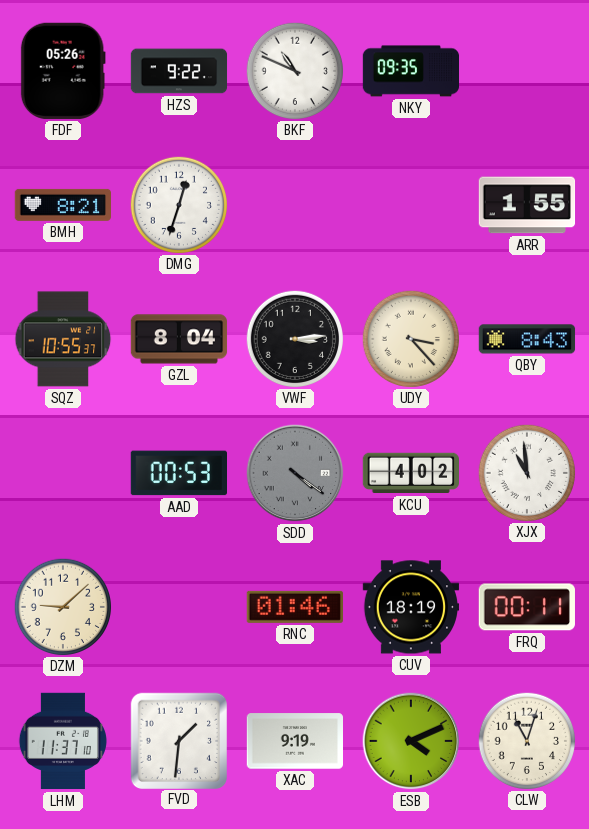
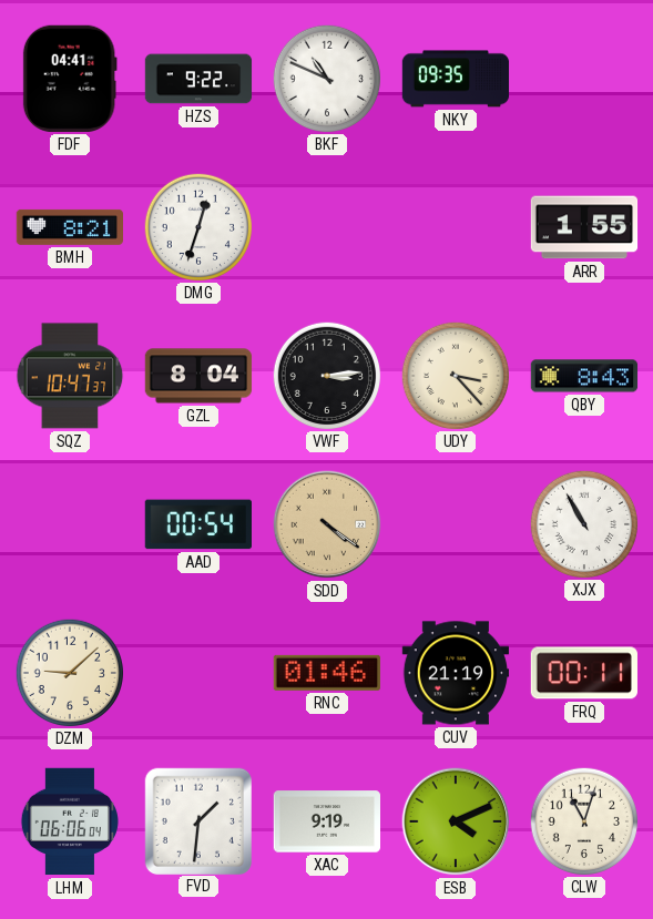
FDF: 05:26 -> 04:41 (70, 79)
SQZ: 10:55 -> 10:47 (70, 376)
AAD: 00:53 -> 00:54 (197, 524)
SDD dial: grey -> champagne (327, 524)
KCU: 4:02 -> none (410, 473)
XJX: 10:59 -> 10:55 (583, 523)
CUV: 18:19 -> 21:19 (456, 673)
LHM: 11:37 -> 06:06 (70, 821)
